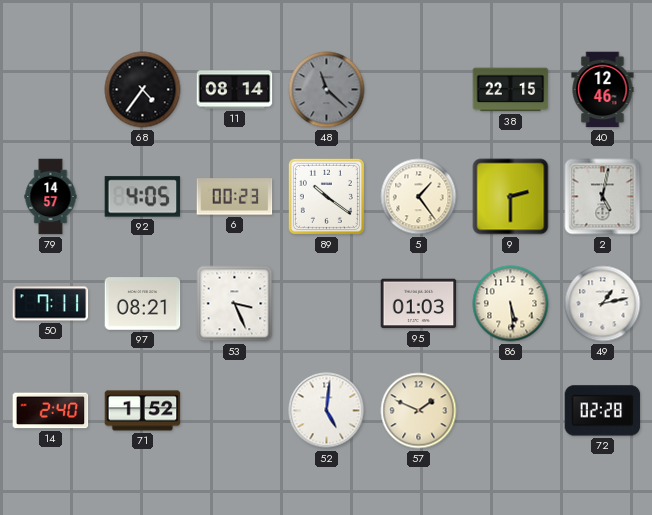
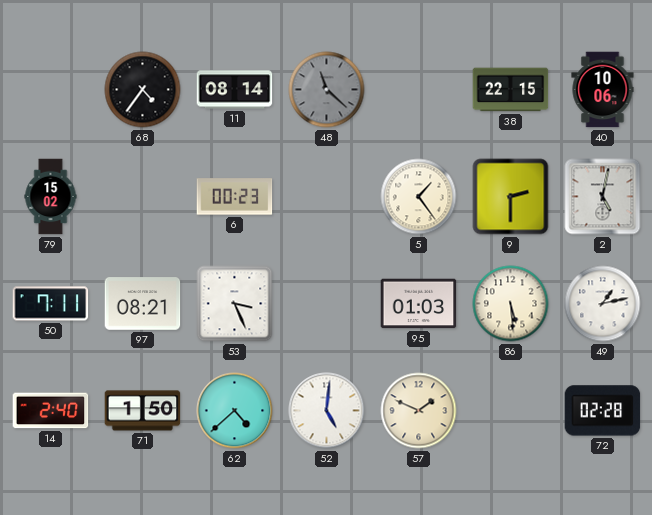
40: 12:46 -> 10:06 (603, 90)
79: 14:57 -> 15:02 (51, 197)
92: 4:05 -> none (143, 197)
89: 10:21 -> none (326, 196)
71: 1:52 -> 1:50 (143, 411)
62: none -> 4:38 (235, 411)
